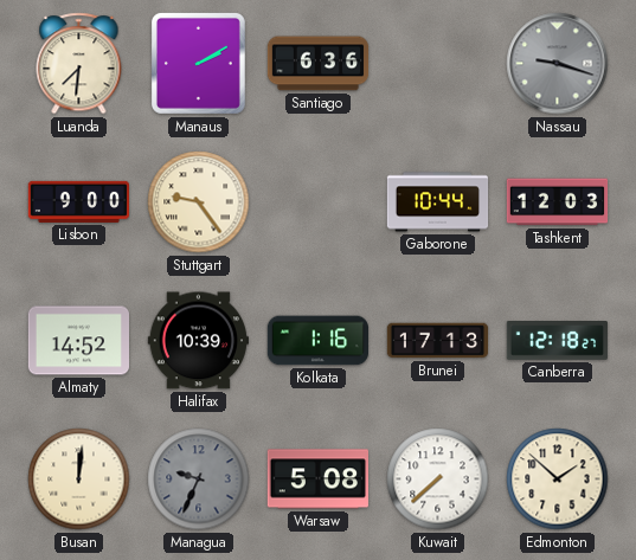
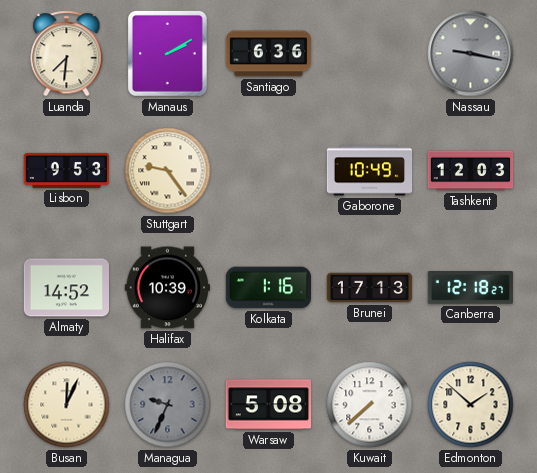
Nassau: 9:18 -> 9:17 (471, 54)
Lisbon: 9:00 -> 9:53 (66, 170)
Gaborone: 10:44 -> 10:49 (370, 171)
Busan: 12:01 -> 12:04 (67, 405)
